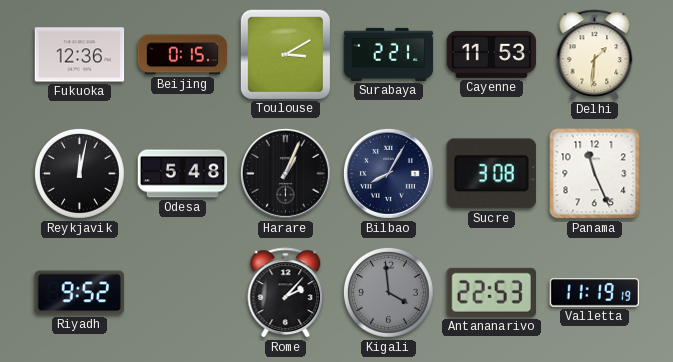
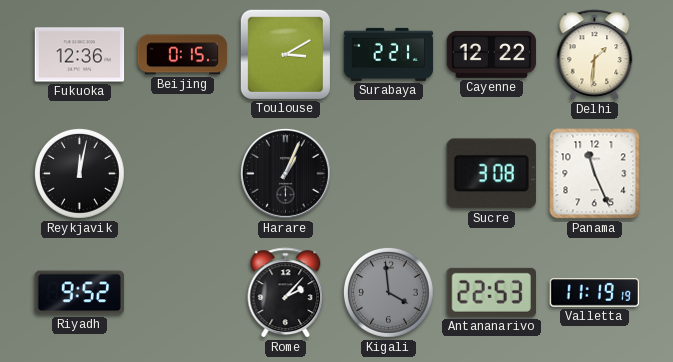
Cayenne: 11:53 -> 12:22 (492, 54)
Odesa: 5:48 -> none (183, 174)
Bilbao: 8:05 -> none (388, 173)
